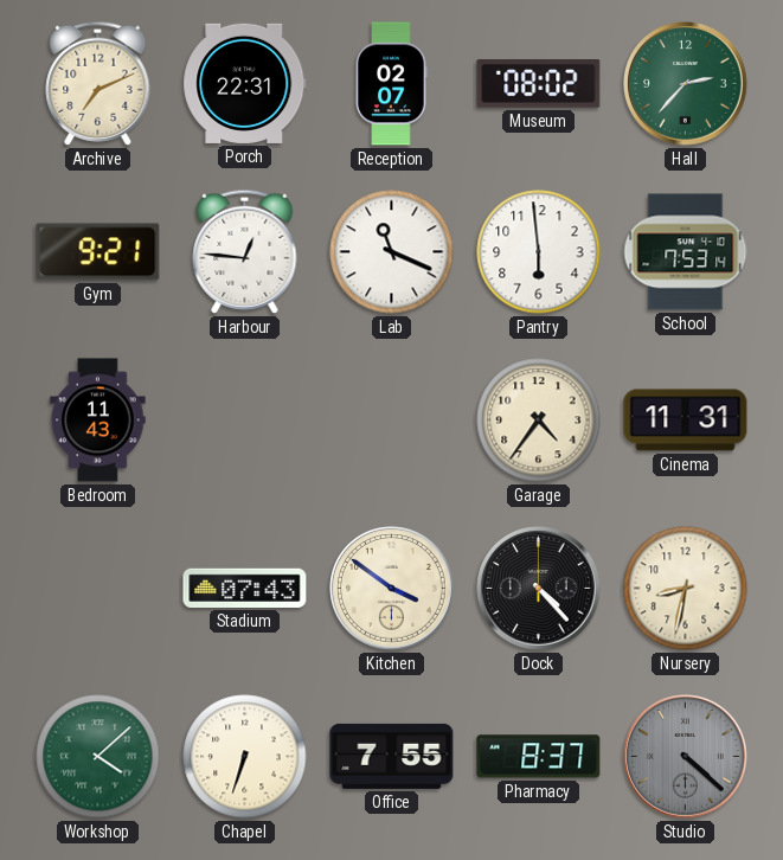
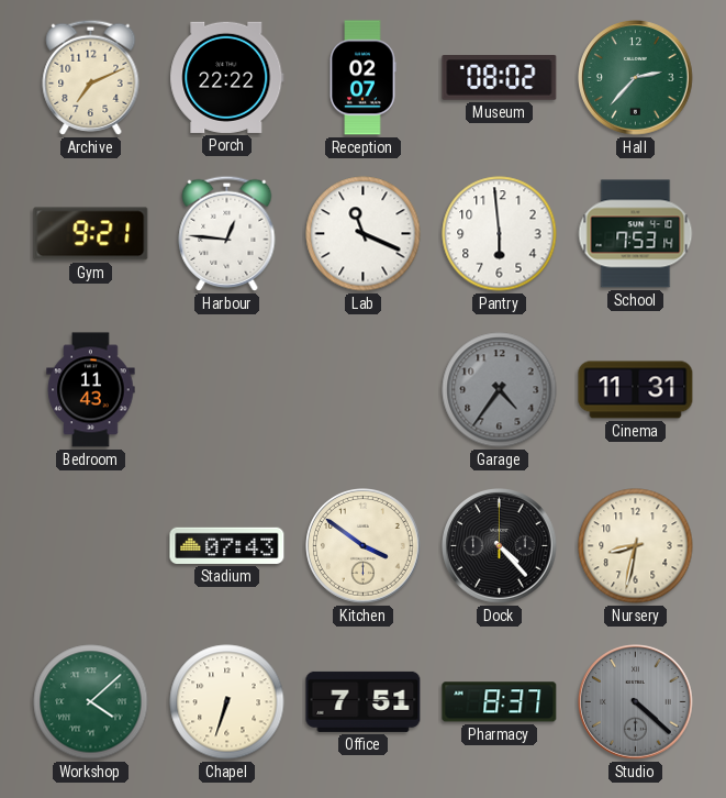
Porch: 22:31 -> 22:22 (227, 77)
Garage dial: cream -> grey (500, 390)
Office: 7:55 -> 7:51 (364, 701)
